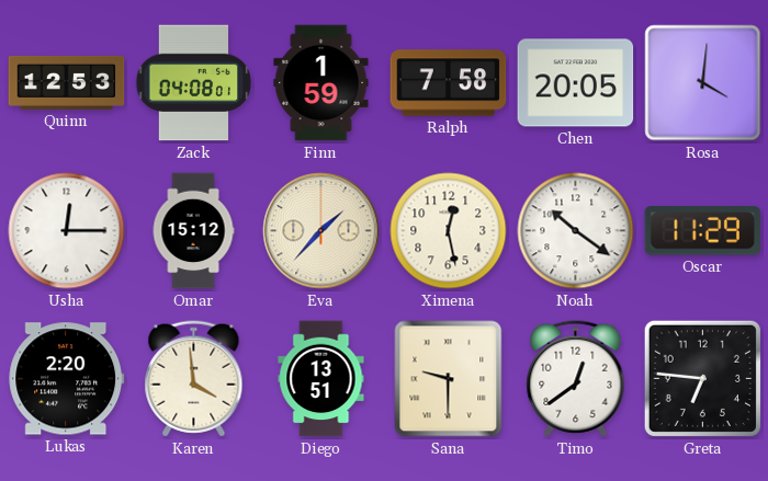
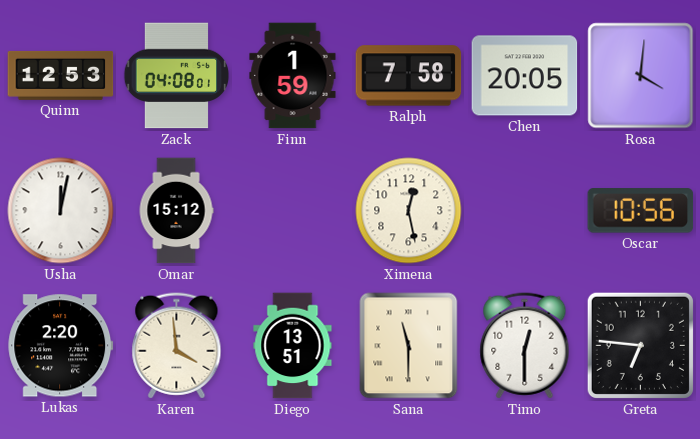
Usha: 12:15 -> 12:02 (61, 211)
Eva: 1:37 -> none (321, 231)
Noah: 10:21 -> none (576, 231)
Oscar: 11:29 -> 10:56 (641, 211)
Sana: 9:30 -> 11:30 (409, 346)
Timo: 12:39 -> 12:30 (525, 346)
